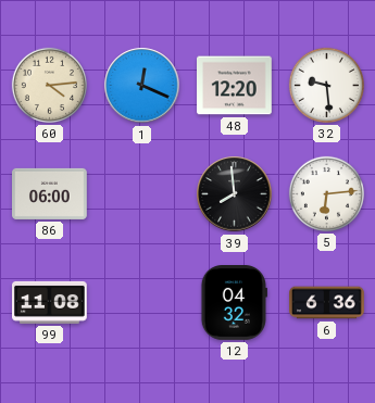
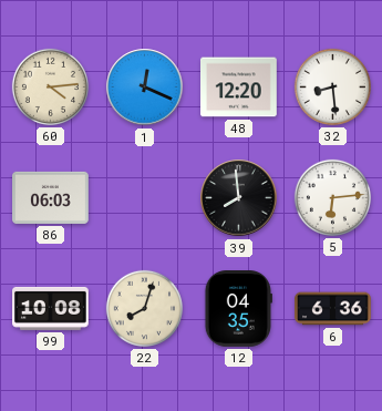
32: 9:29 -> 8:29 (332, 86)
86: 06:00 -> 06:03 (51, 197)
99: 11:08 -> 10:08 (51, 308)
22: none -> 8:03 (144, 308)
12: 04:32 -> 04:35 (238, 309)
